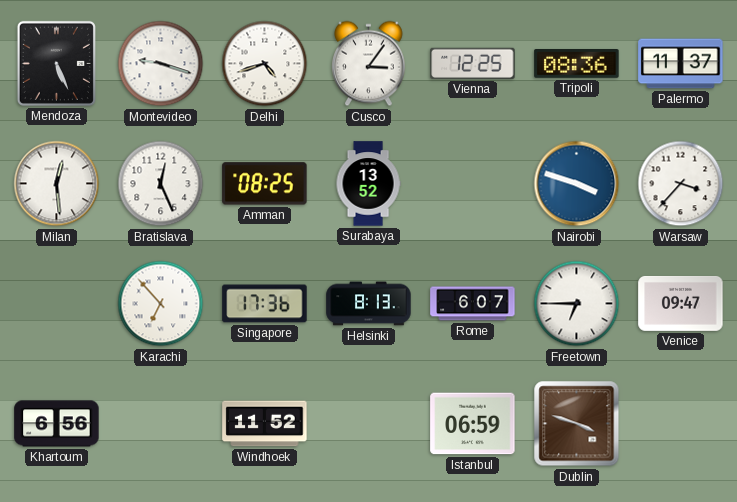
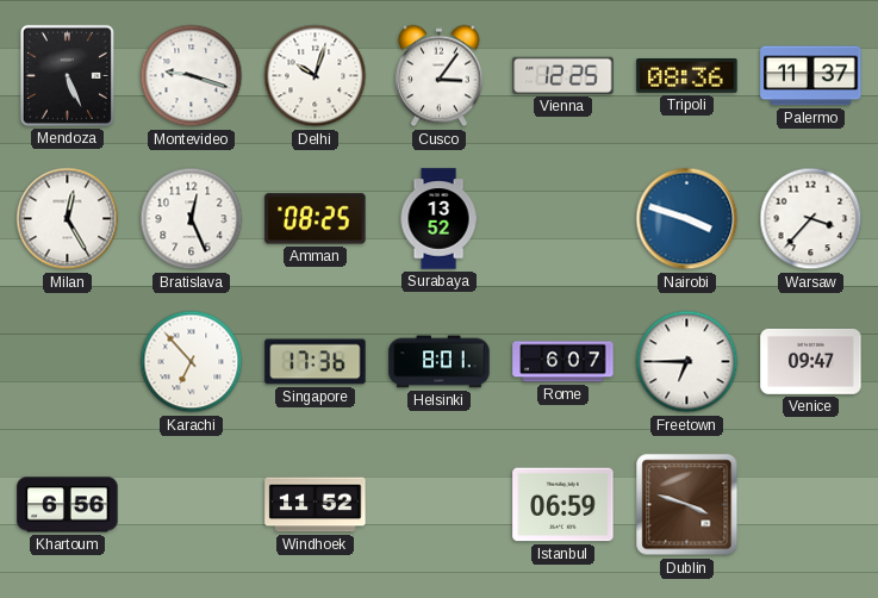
Delhi: 4:42 -> 10:03 (316, 76)
Milan: 12:29 -> 12:25 (68, 219)
Helsinki: 8:13 -> 8:01 (440, 362)
